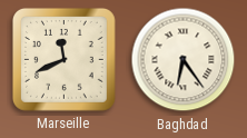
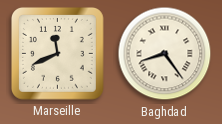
Baghdad: 6:24 -> 8:24 (165, 54)
